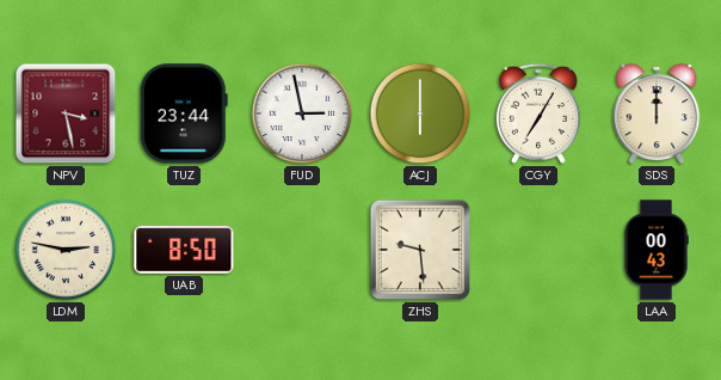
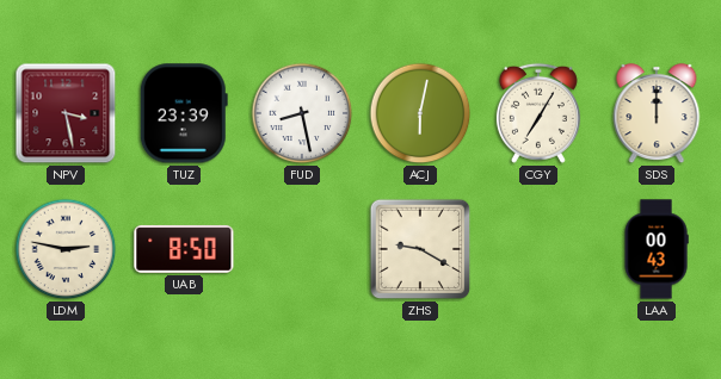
TUZ: 23:44 -> 23:39 (184, 113)
FUD: 2:58 -> 8:28 (302, 113)
ACJ: 6:00 -> 6:02 (420, 113)
ZHS: 9:29 -> 9:20 (420, 249)
